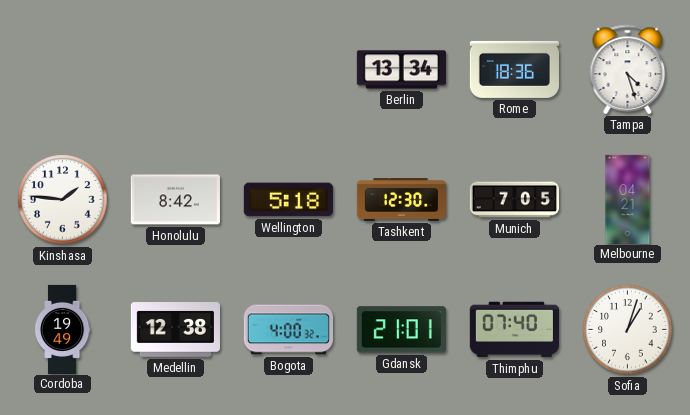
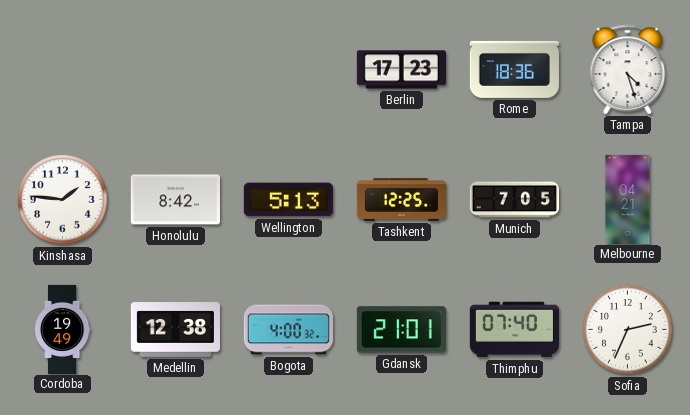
Berlin: 13:34 -> 17:23 (401, 70)
Wellington: 5:18 -> 5:13 (288, 200)
Tashkent: 12:30 -> 12:25 (401, 200)
Sofia: 1:03 -> 2:34 (628, 330)
